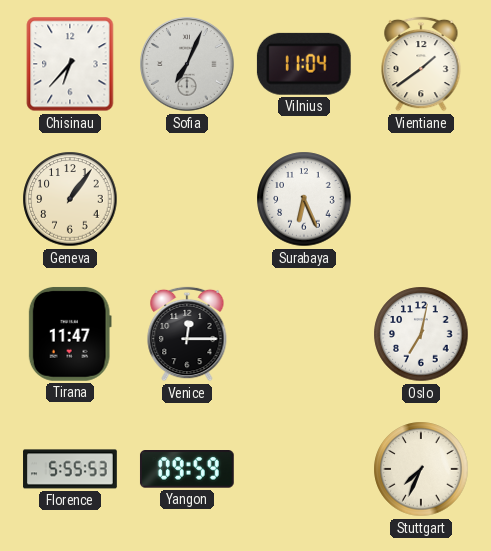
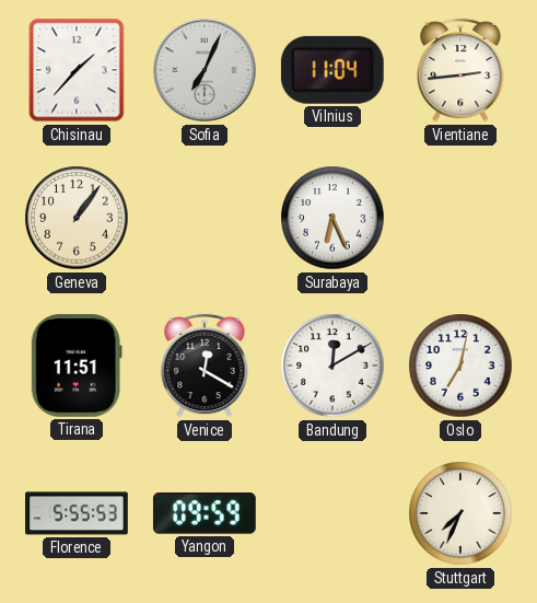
Chisinau: 6:37 -> 1:37 (77, 70)
Vientiane: 1:39 -> 2:44 (460, 70)
Tirana: 11:47 -> 11:51 (77, 366)
Venice: 12:15 -> 12:20 (205, 366)
Bandung: none -> 12:10 (332, 366)
